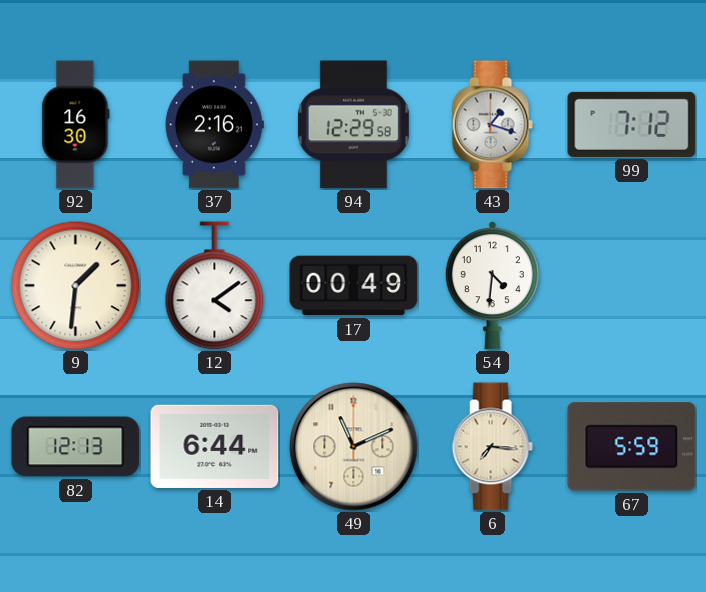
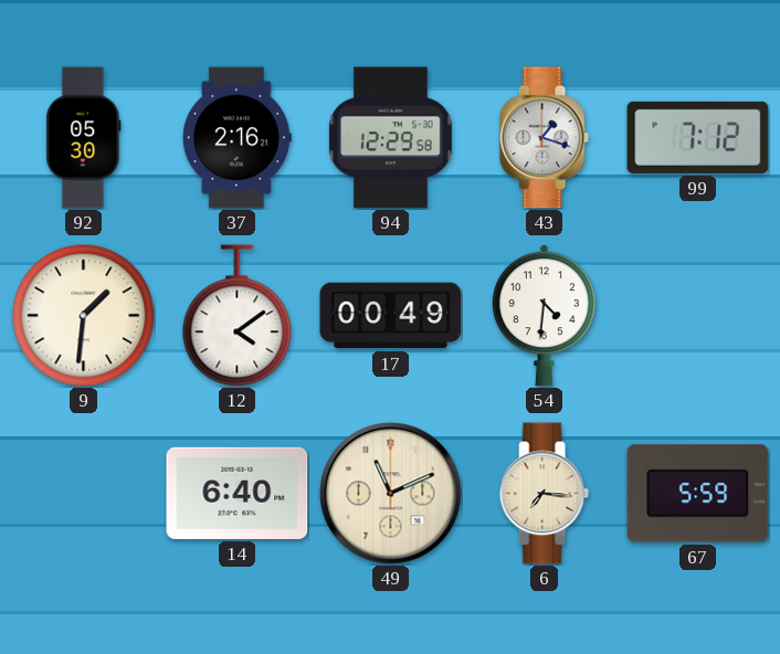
92: 16:30 -> 05:30 (84, 138)
82: 12:13 -> none (76, 447)
14: 6:44 -> 6:40 (238, 493)
